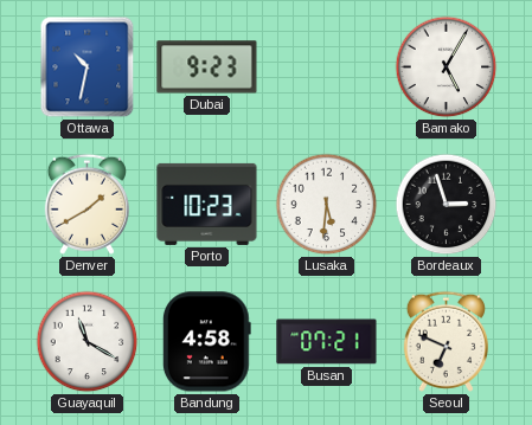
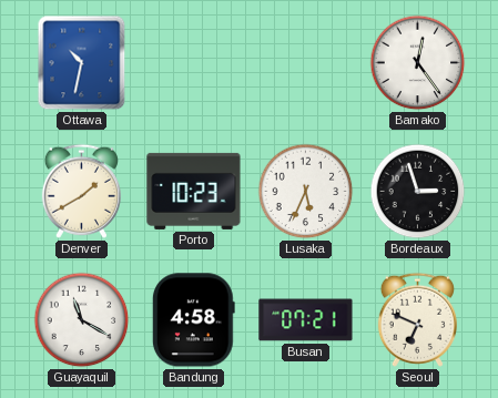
Dubai: 9:23 -> none (207, 67)
Bamako: 5:05 -> 12:24 (418, 63)
Lusaka: 5:31 -> 5:34 (306, 192)
